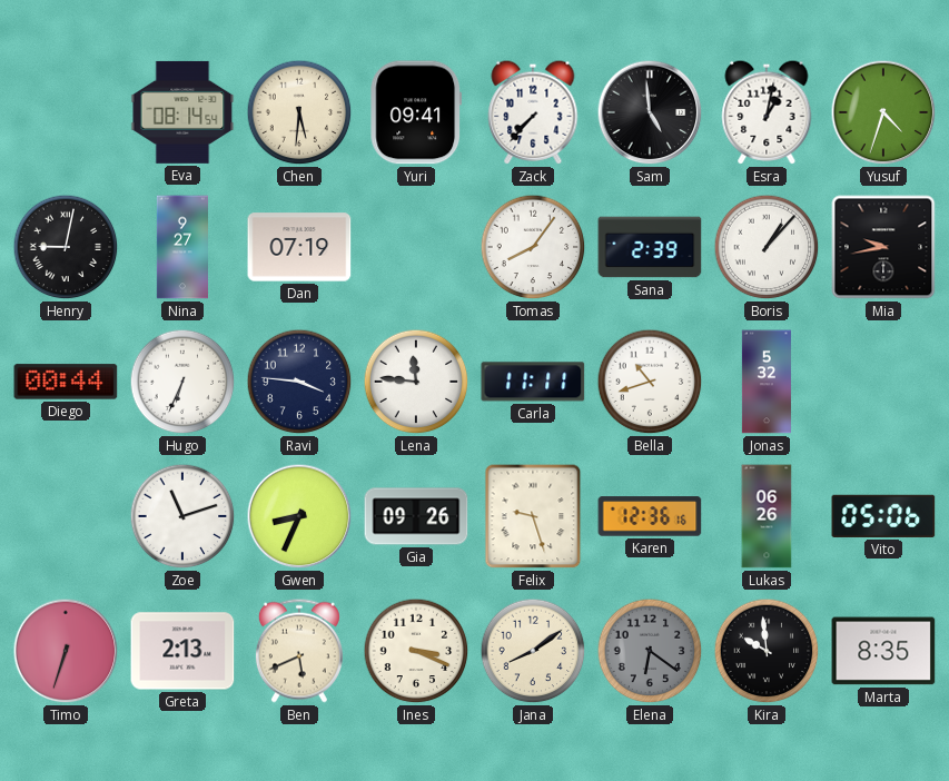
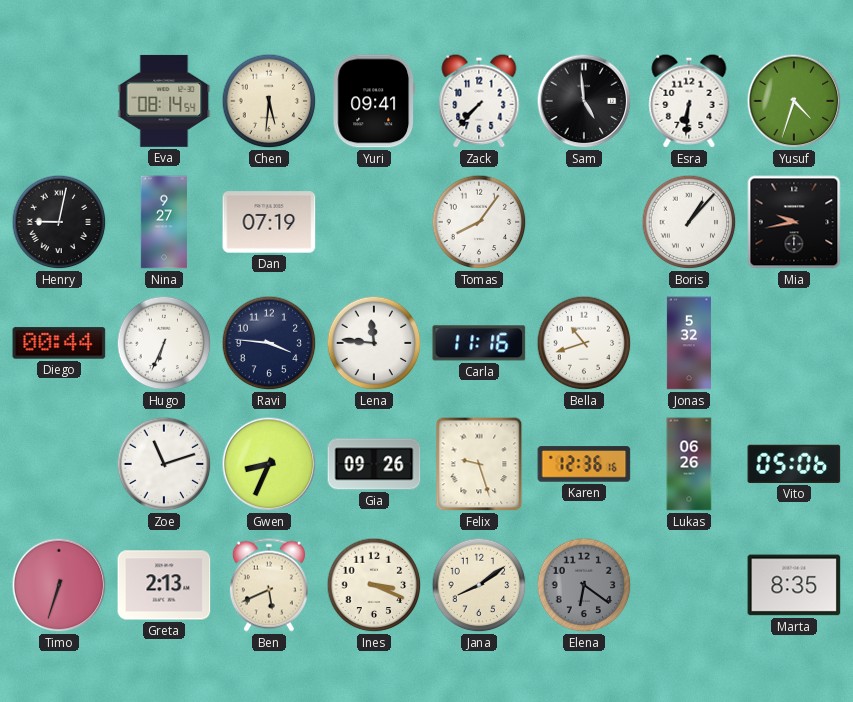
Esra: 1:02 -> 6:31 (689, 101)
Sana: 2:39 -> none (650, 247)
Carla: 11:11 -> 11:16 (479, 343)
Kira: 9:59 -> none (767, 651)
